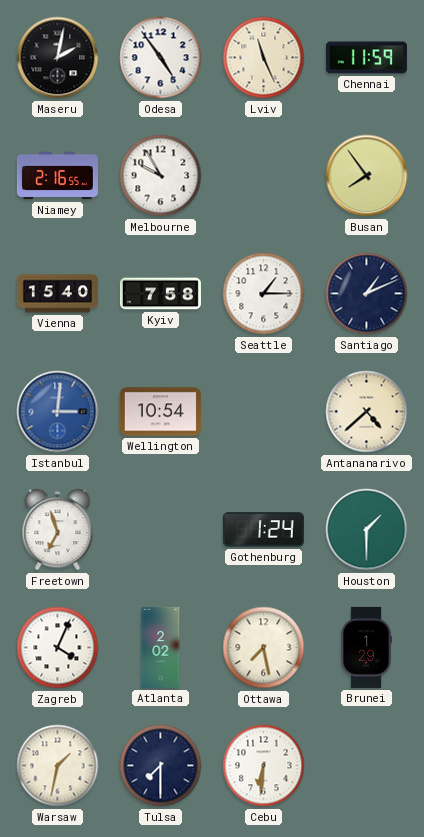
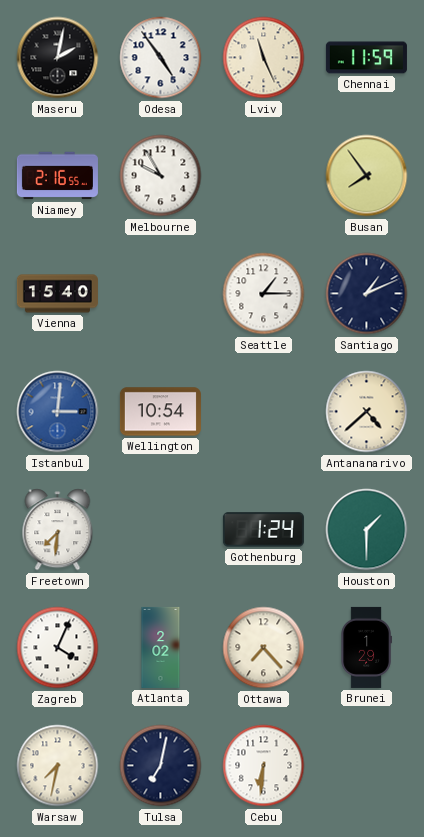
Kyiv: 7:58 -> none (160, 294)
Freetown: 6:57 -> 7:31 (58, 530)
Ottawa: 7:28 -> 7:23 (264, 648)
Warsaw: 1:32 -> 7:32 (58, 766)
Tulsa: 7:30 -> 7:02 (161, 766)
